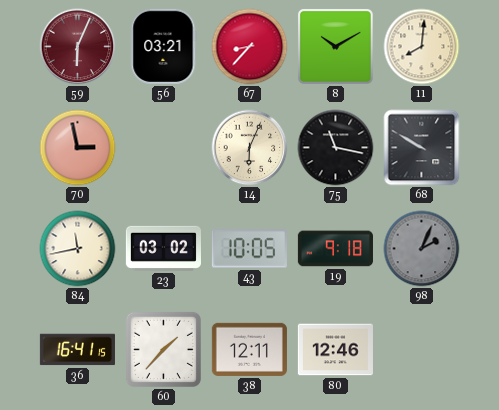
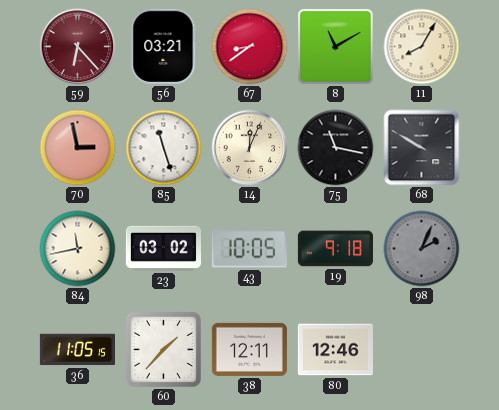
59: 6:04 -> 6:23 (78, 47)
67: 8:37 -> 8:39 (250, 47)
8: 10:10 -> 11:10 (335, 46)
11: 8:01 -> 8:05 (422, 47)
85: none -> 11:27 (164, 148)
14: 6:04 -> 12:04 (250, 148)
36: 16:41 -> 11:05 (77, 350)
